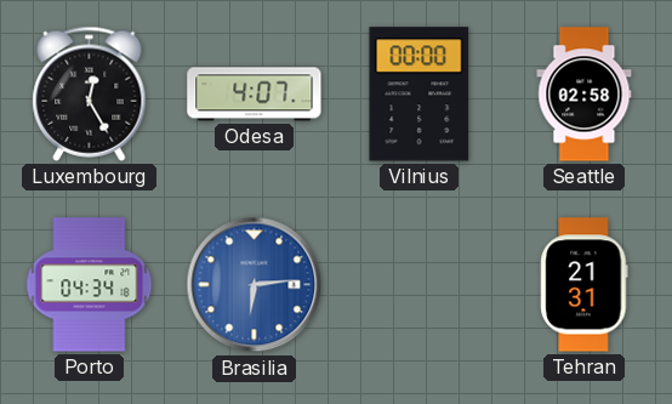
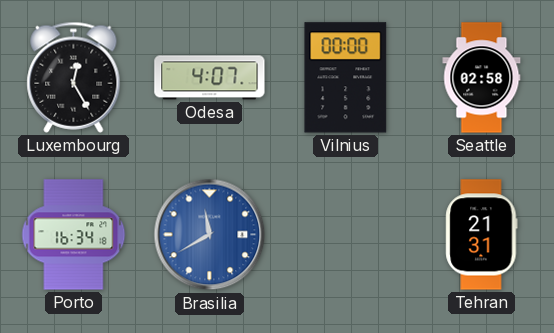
Porto: 04:34 -> 16:34 (74, 235)
Brasilia: 6:14 -> 11:40 (210, 235)
